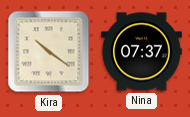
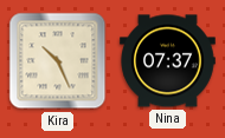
Kira: 10:21 -> 10:26 (58, 61)
